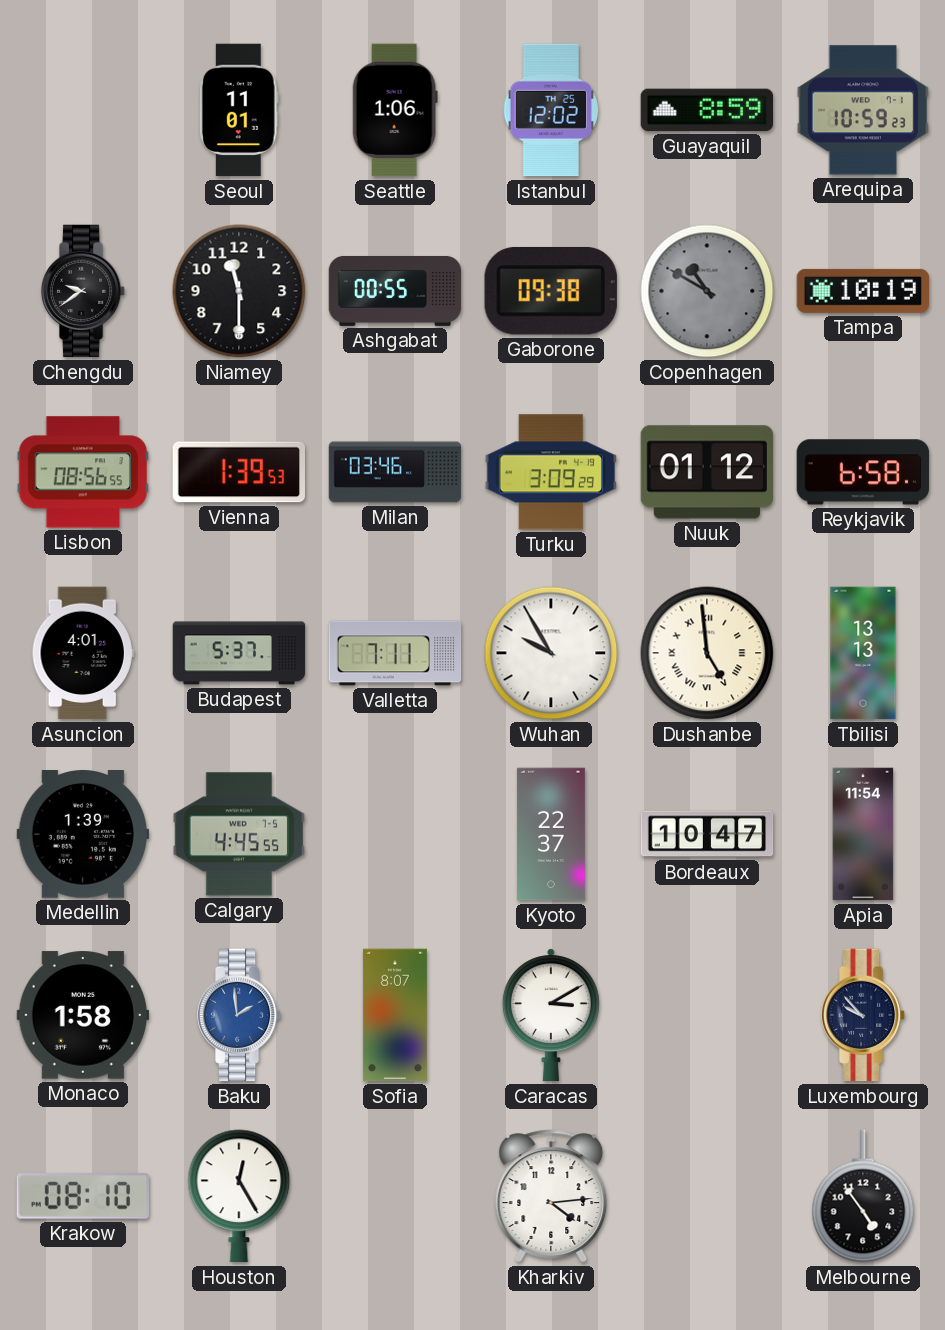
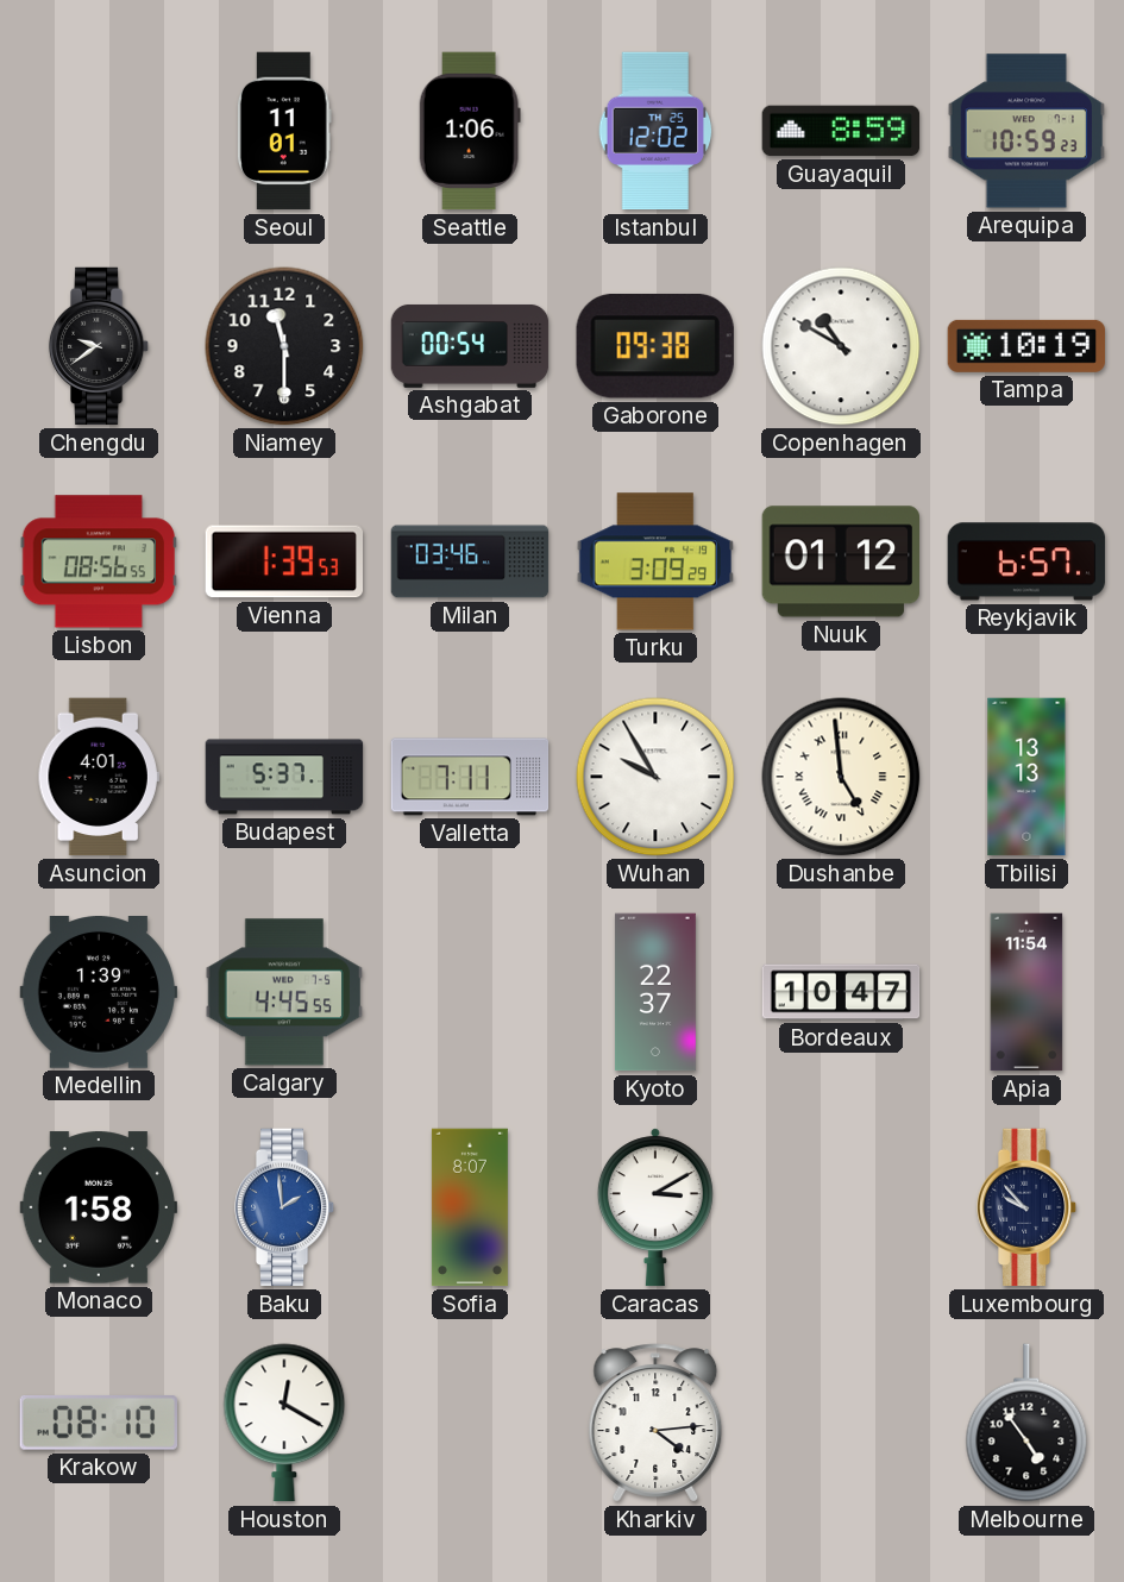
Ashgabat: 00:55 -> 00:54 (470, 346)
Copenhagen dial: grey -> white (841, 346)
Reykjavik: 6:58 -> 6:57 (1026, 561)
Houston: 12:25 -> 12:20 (284, 1423)
